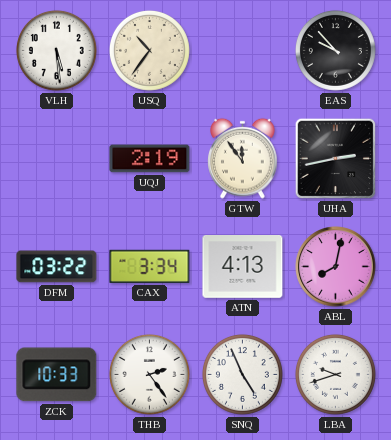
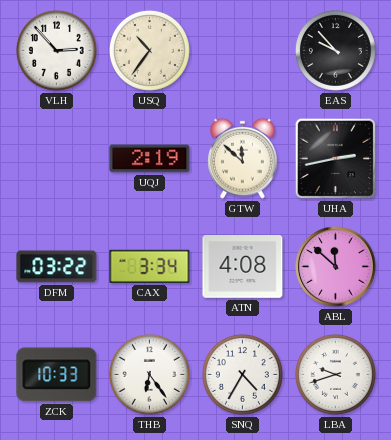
VLH: 5:29 -> 2:53 (56, 50)
GTW: 11:54 -> 11:52 (243, 158)
ATN: 4:13 -> 4:08 (243, 267)
ABL: 8:02 -> 11:52 (336, 267)
THB: 2:24 -> 6:24 (149, 374)
SNQ: 4:56 -> 4:35 (242, 374)
